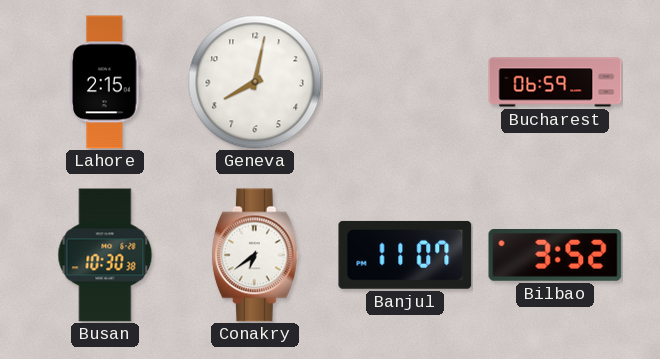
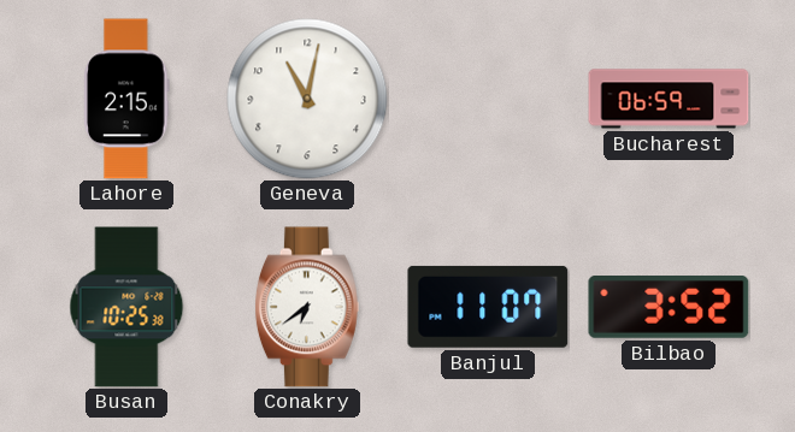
Geneva: 8:02 -> 11:02 (307, 99)
Busan: 10:30 -> 10:25 (126, 307)
